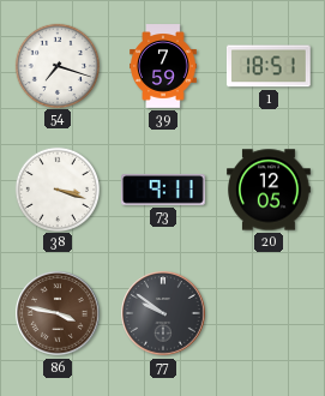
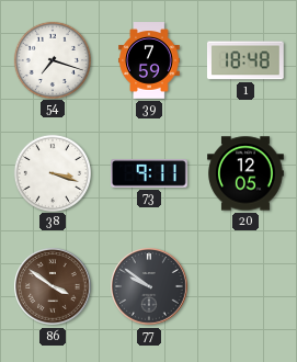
1: 18:51 -> 18:48 (245, 60)
86: 3:47 -> 3:51 (53, 286)
